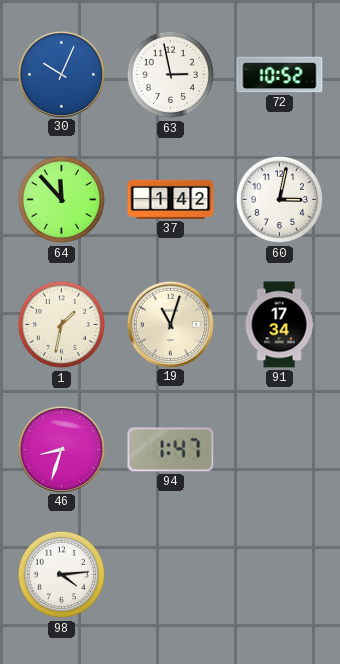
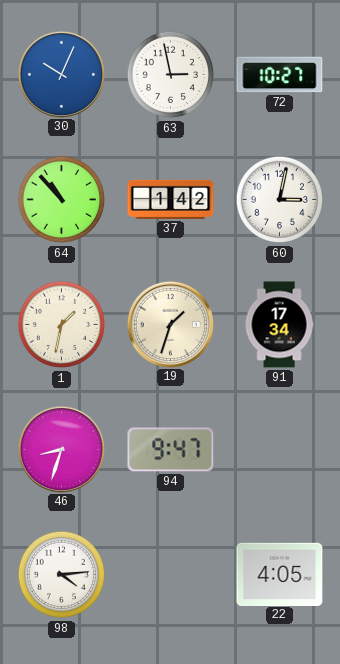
72: 10:52 -> 10:27 (280, 75)
64: 11:53 -> 10:53 (62, 200)
19: 11:03 -> 1:33 (170, 324)
94: 1:47 -> 9:47 (171, 450)
22: none -> 4:05 (280, 574)
